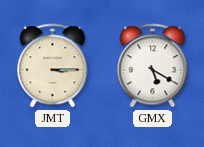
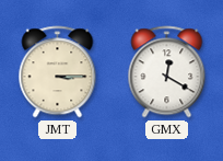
GMX: 5:20 -> 12:20 (167, 72)
